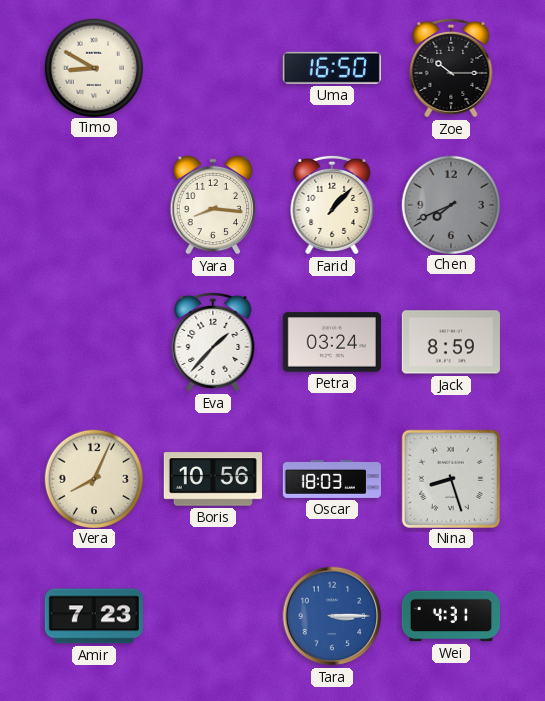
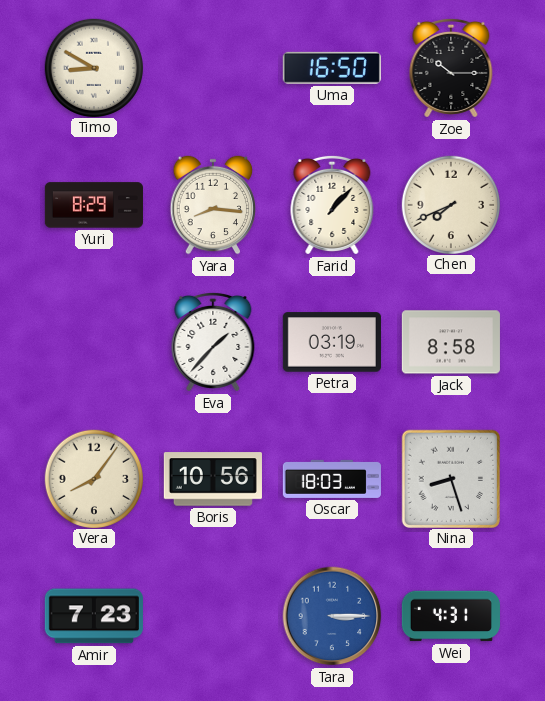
Yuri: none -> 8:29 (94, 205)
Chen dial: grey -> cream (450, 204)
Petra: 03:24 -> 03:19 (332, 342)
Jack: 8:59 -> 8:58 (451, 342)
Vera: 8:04 -> 8:06 (93, 478)
